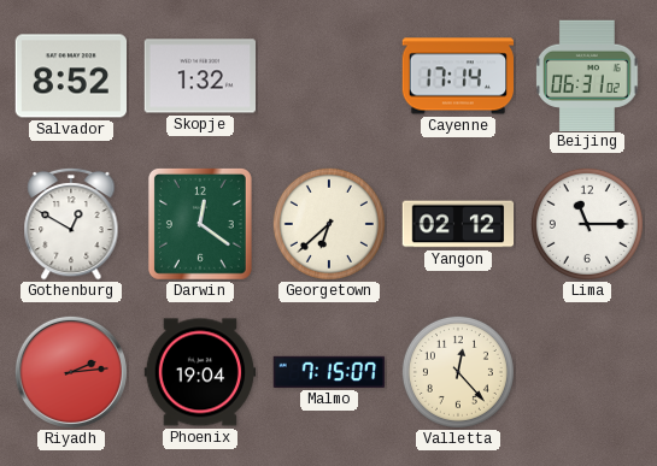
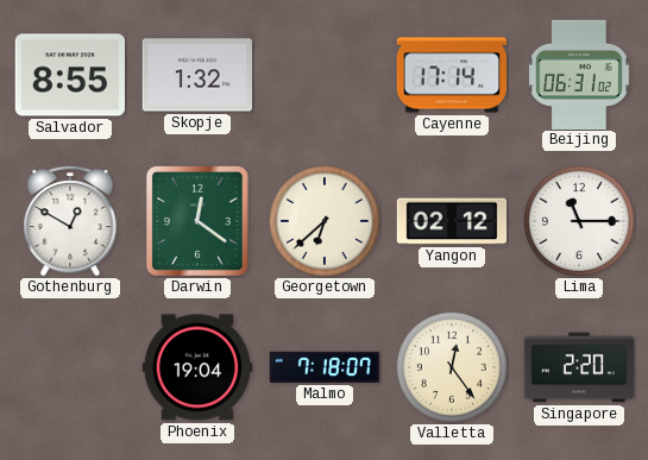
Salvador: 8:52 -> 8:55 (69, 75)
Riyadh: 2:14 -> none (71, 372)
Malmo: 7:15 -> 7:18 (325, 367)
Valletta: 12:23 -> 12:24 (452, 367)
Singapore: none -> 2:20 (579, 367)
